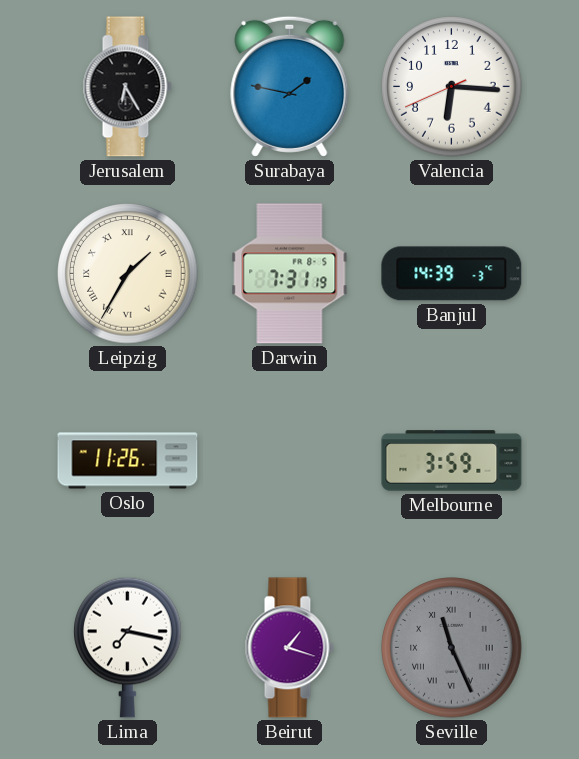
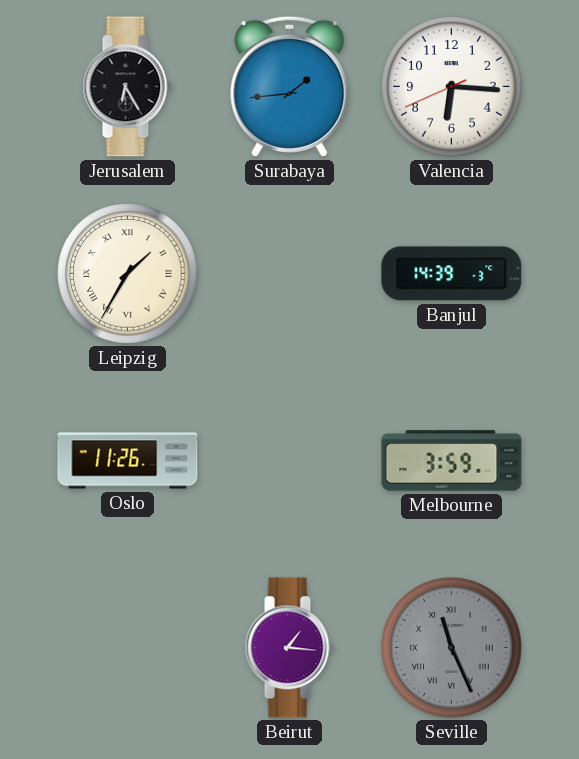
Surabaya: 1:47 -> 1:44 (290, 86)
Darwin: 7:31 -> none (290, 274)
Lima: 7:17 -> none (128, 647)
Beirut: 1:18 -> 1:16 (289, 648)
